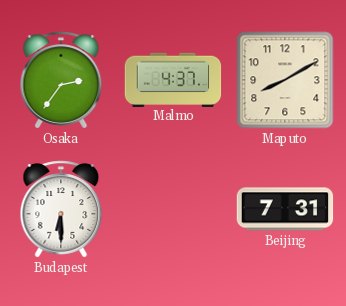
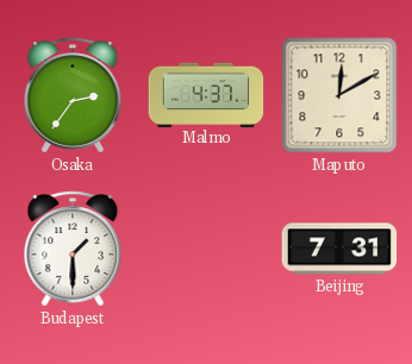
Maputo: 8:10 -> 12:10 (339, 95)
Budapest: 6:30 -> 1:30 (73, 249)
